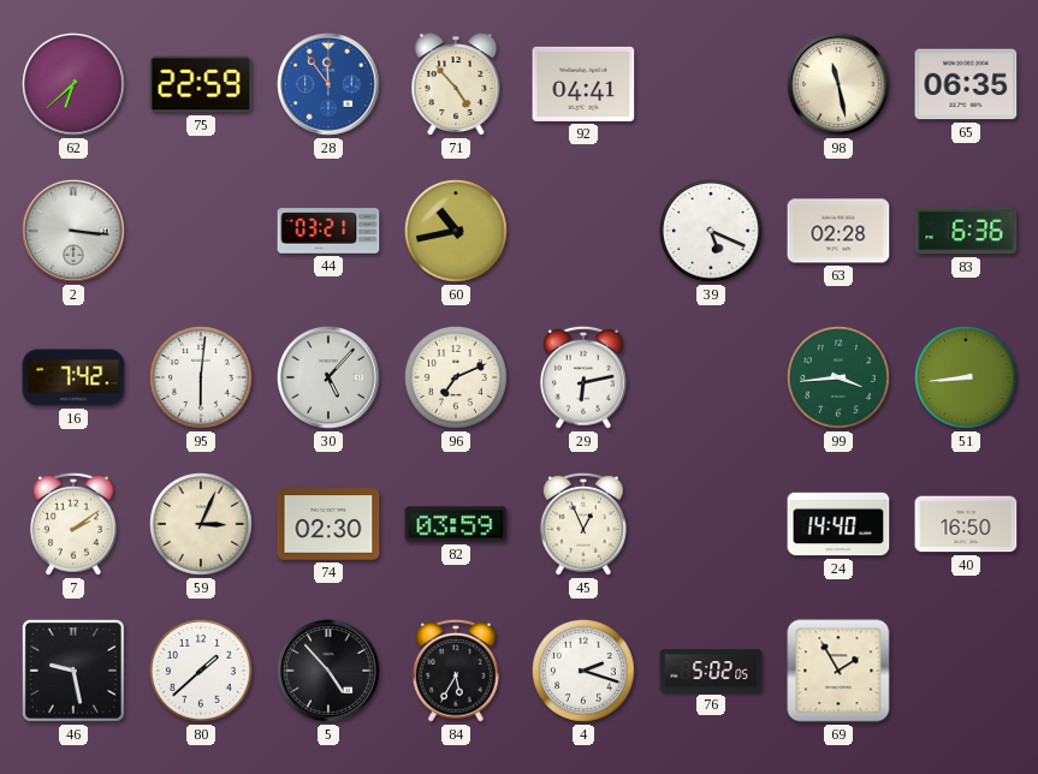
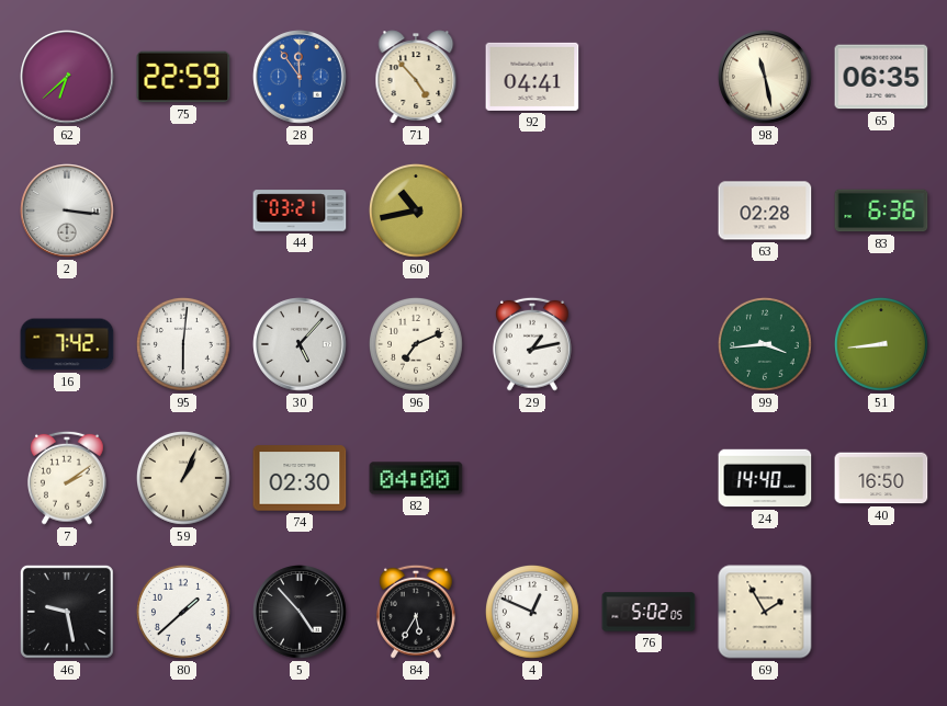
39: 5:19 -> none (711, 231)
29: 6:13 -> 1:13 (532, 344)
59: 3:04 -> 1:04 (183, 478)
82: 03:59 -> 04:00 (416, 478)
45: 12:56 -> none (583, 524)
4: 2:18 -> 12:49 (532, 612)
